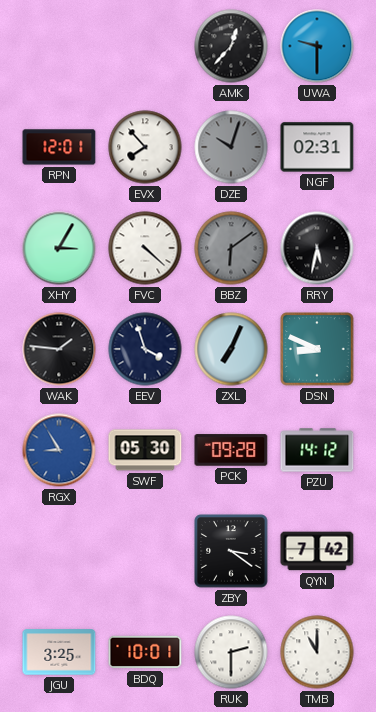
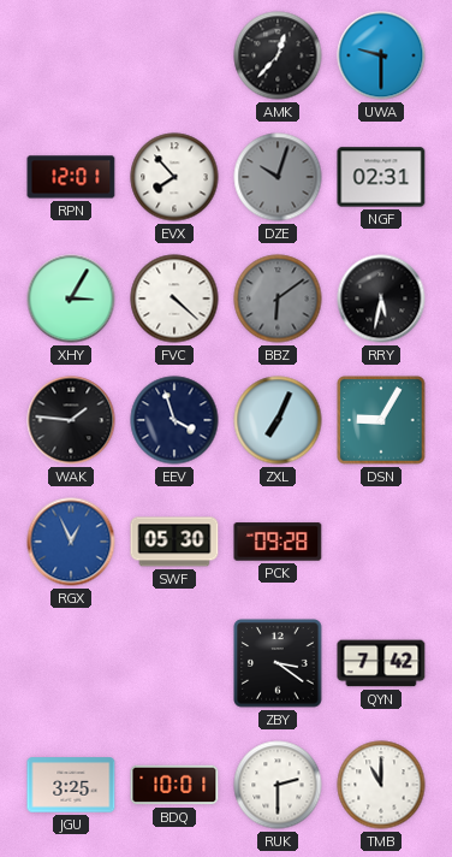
DSN: 8:49 -> 9:05 (381, 420)
RGX: 8:55 -> 12:56 (71, 542)
PZU: 14:12 -> none (317, 450)
